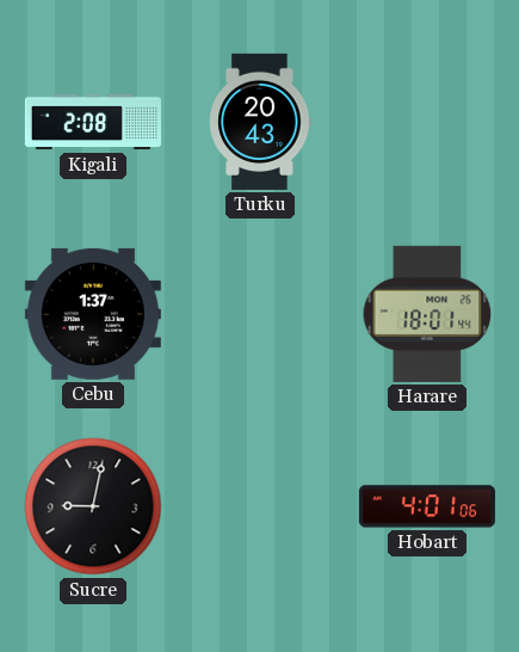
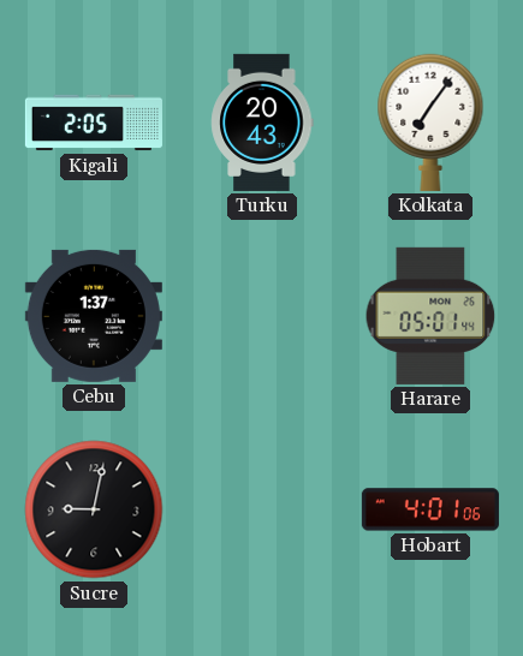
Kigali: 2:08 -> 2:05 (94, 123)
Kolkata: none -> 7:06 (430, 123)
Harare: 18:01 -> 05:01 (430, 316)
